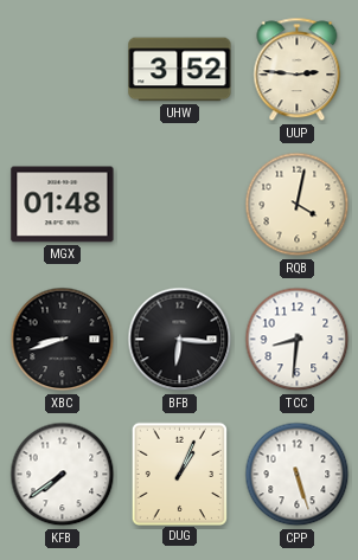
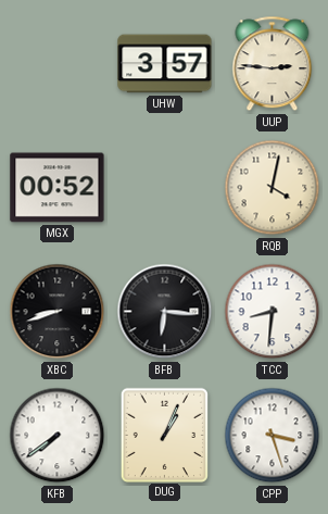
UHW: 3:52 -> 3:57 (165, 64)
MGX: 01:48 -> 00:52 (58, 188)
CPP: 5:27 -> 3:27 (273, 436)
